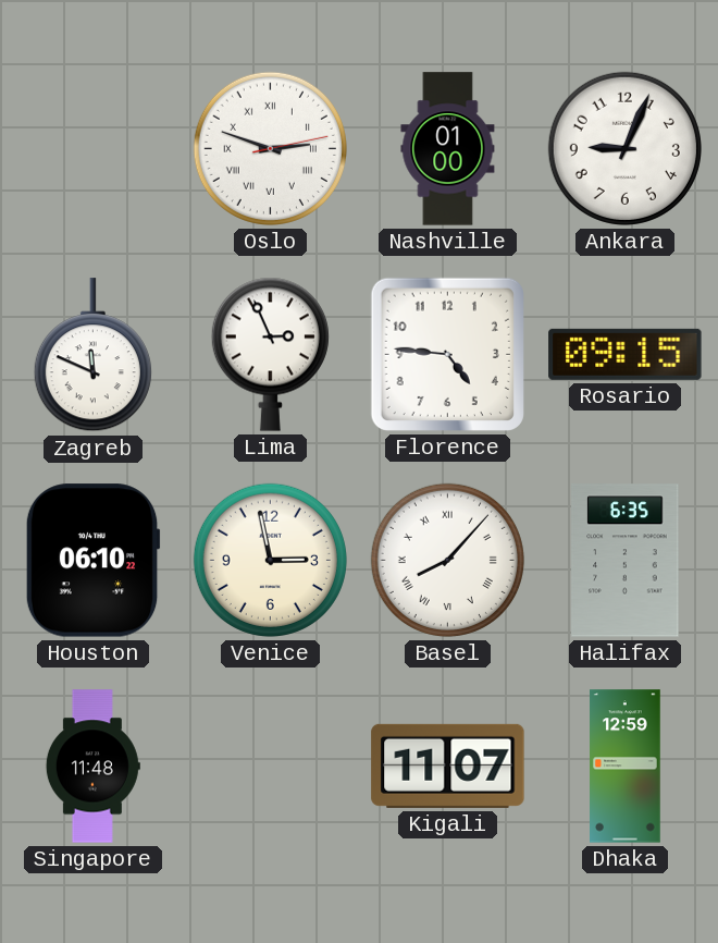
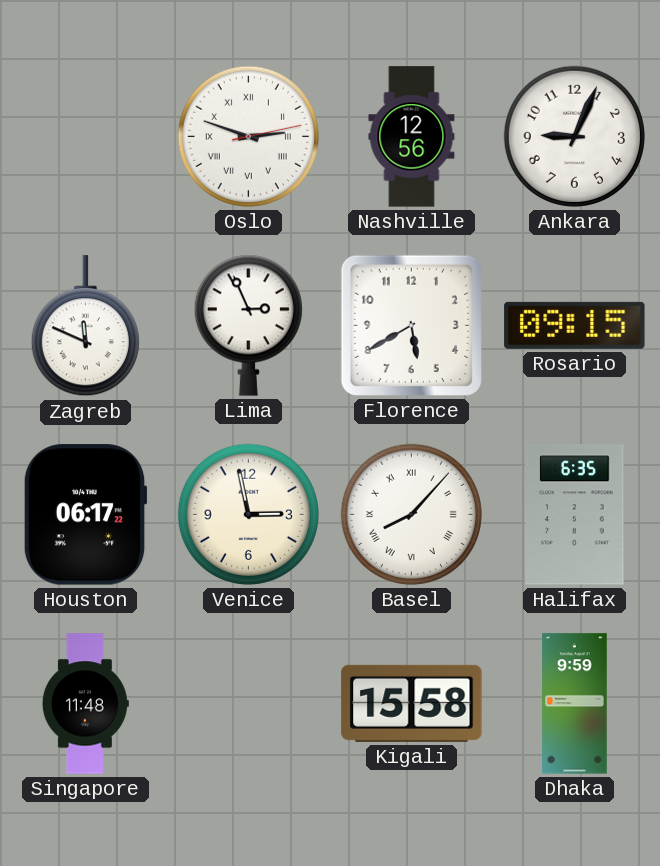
Nashville: 01:00 -> 12:56 (412, 137)
Florence: 4:46 -> 5:40 (411, 325)
Houston: 06:10 -> 06:17 (85, 515)
Kigali: 11:07 -> 15:58 (412, 703)
Dhaka: 12:59 -> 9:59 (575, 704)
